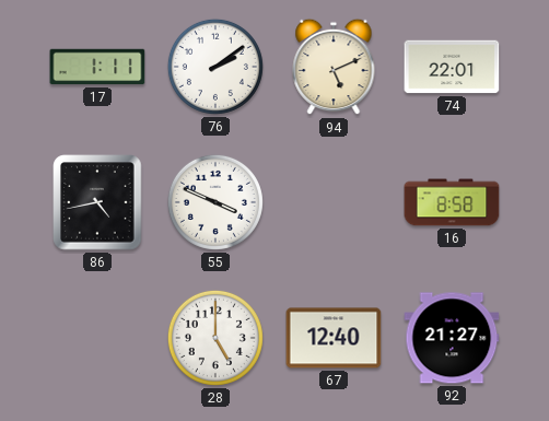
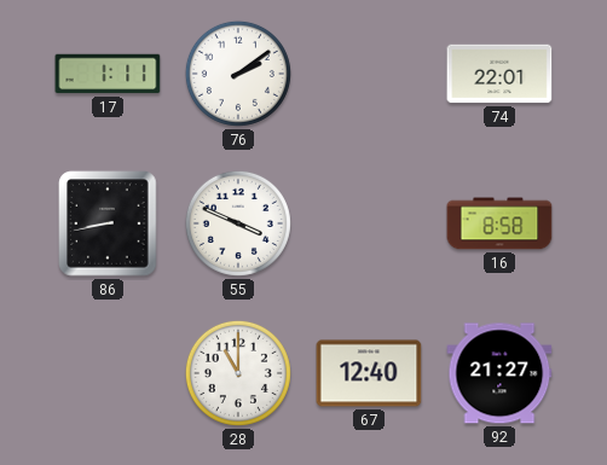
94: 5:11 -> none (334, 67)
86: 4:43 -> 8:43 (108, 223)
28: 5:00 -> 11:00 (238, 373)
